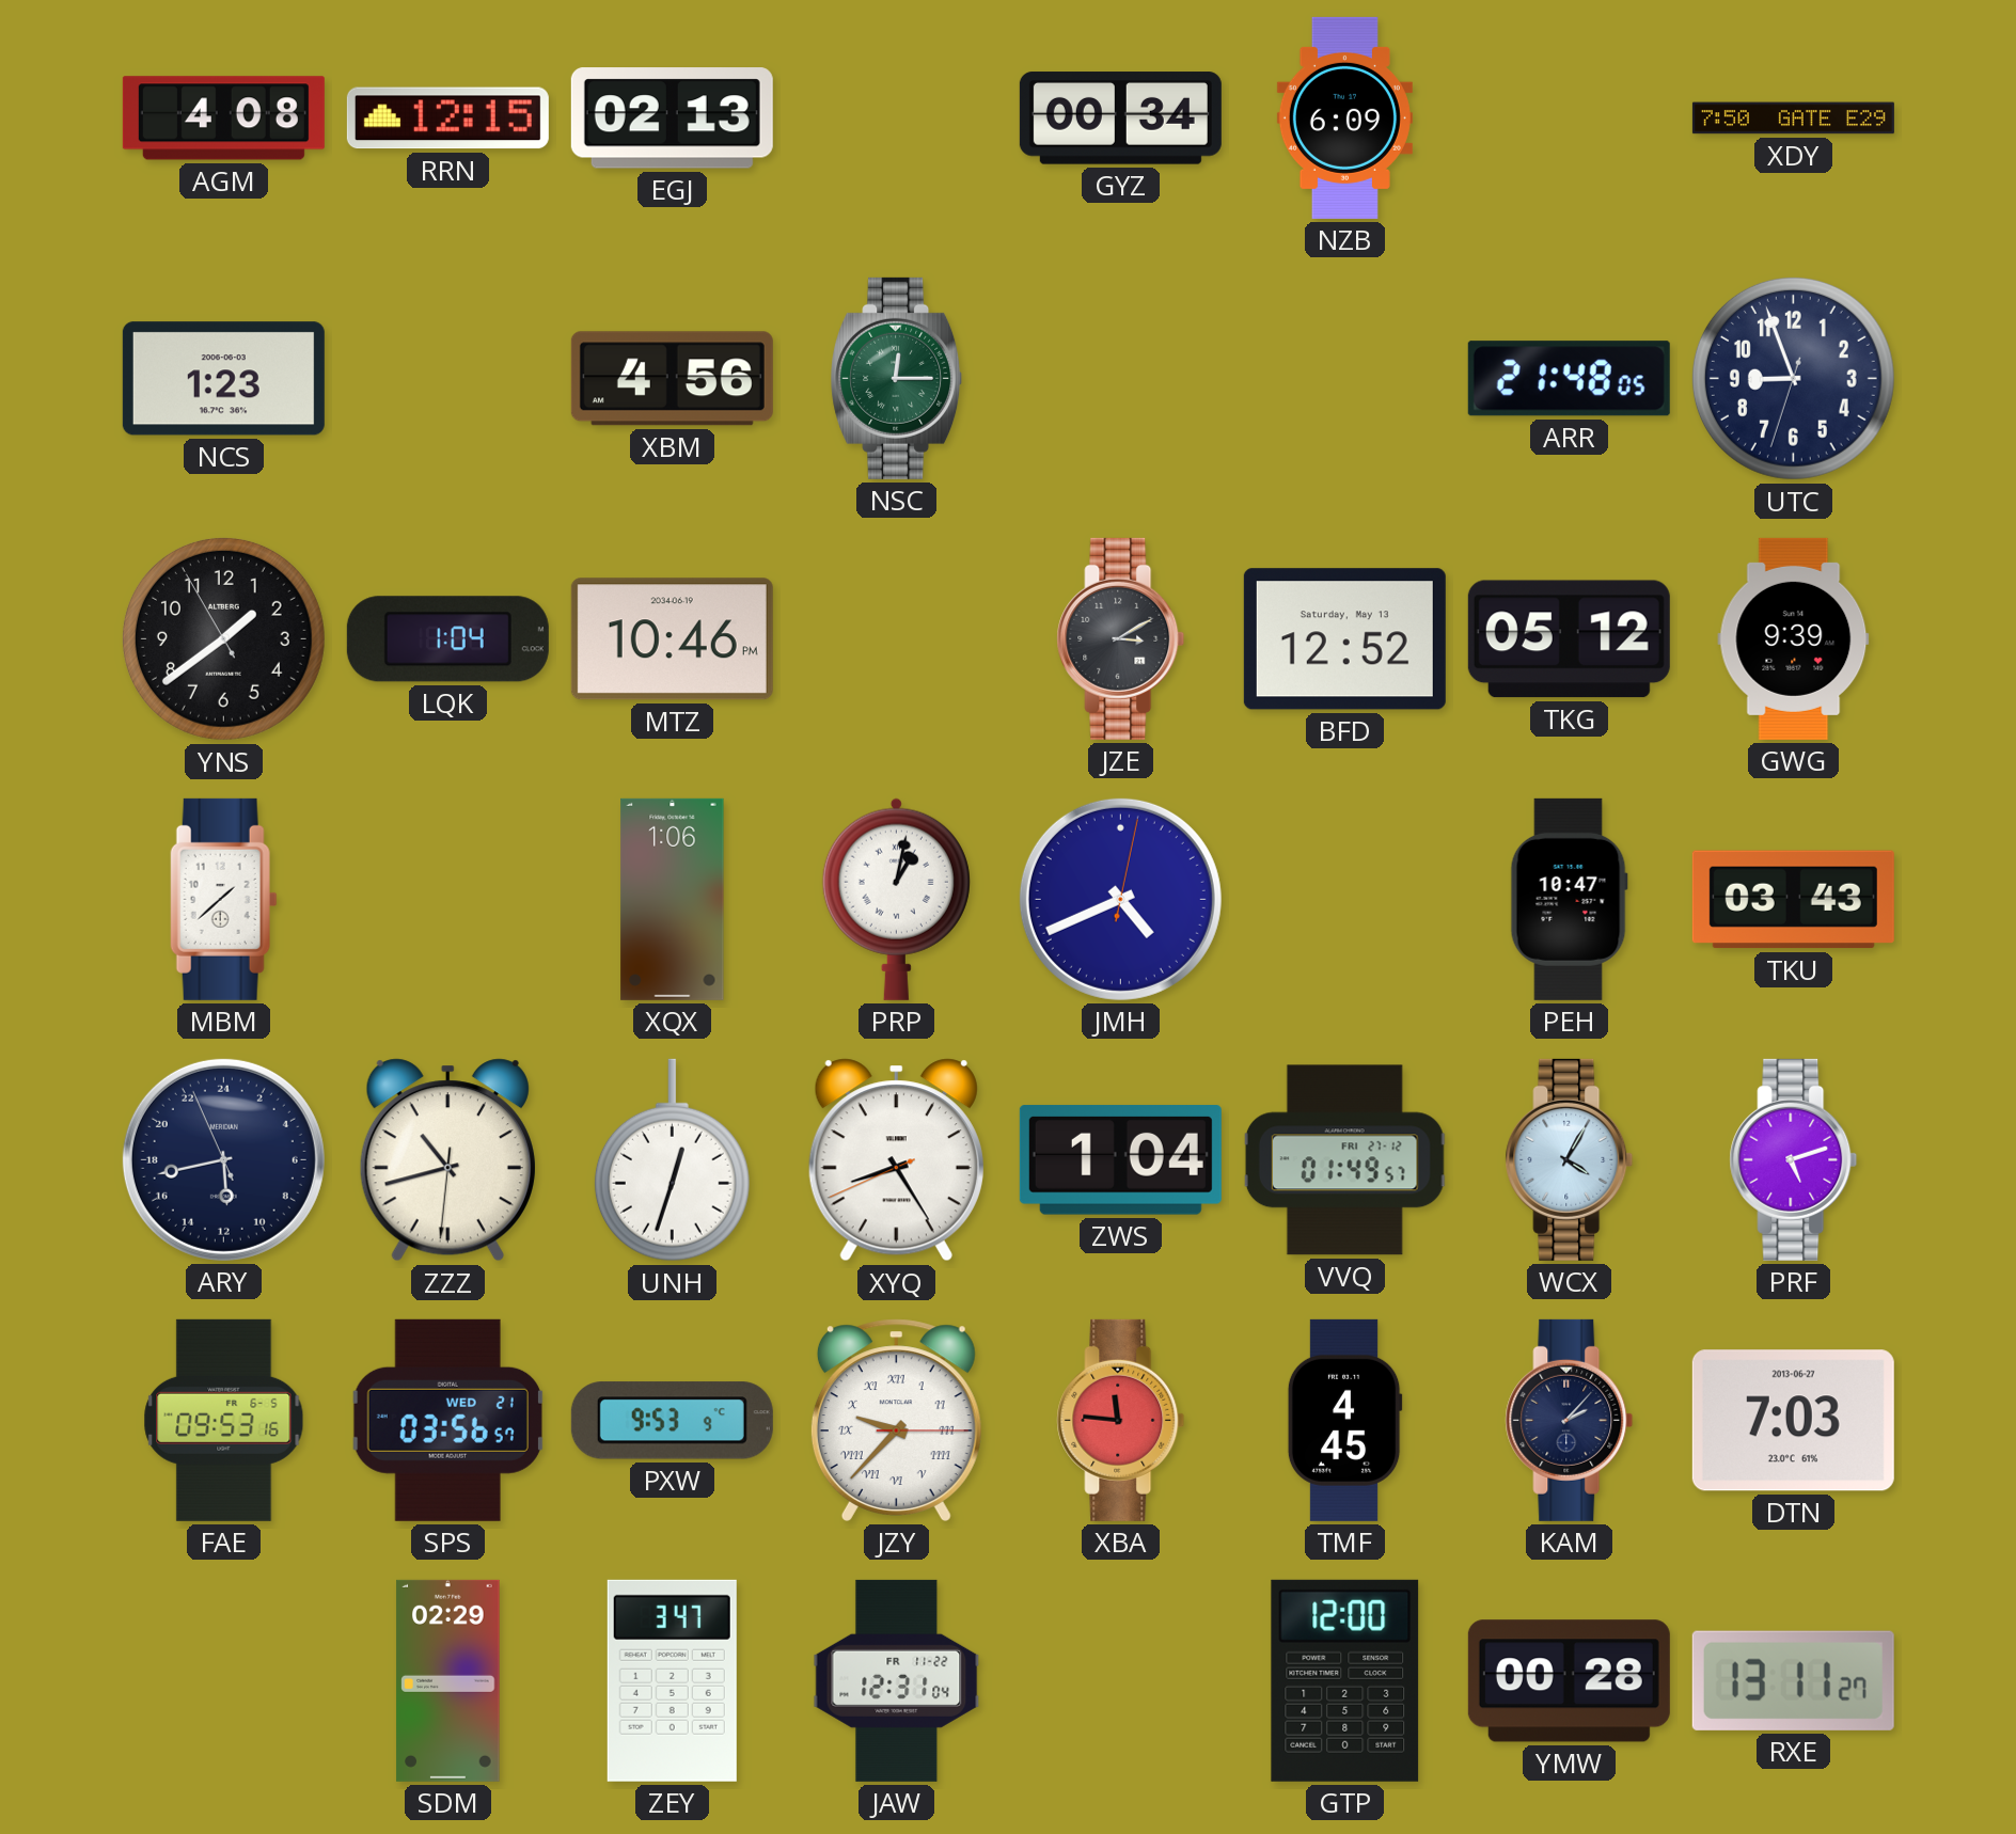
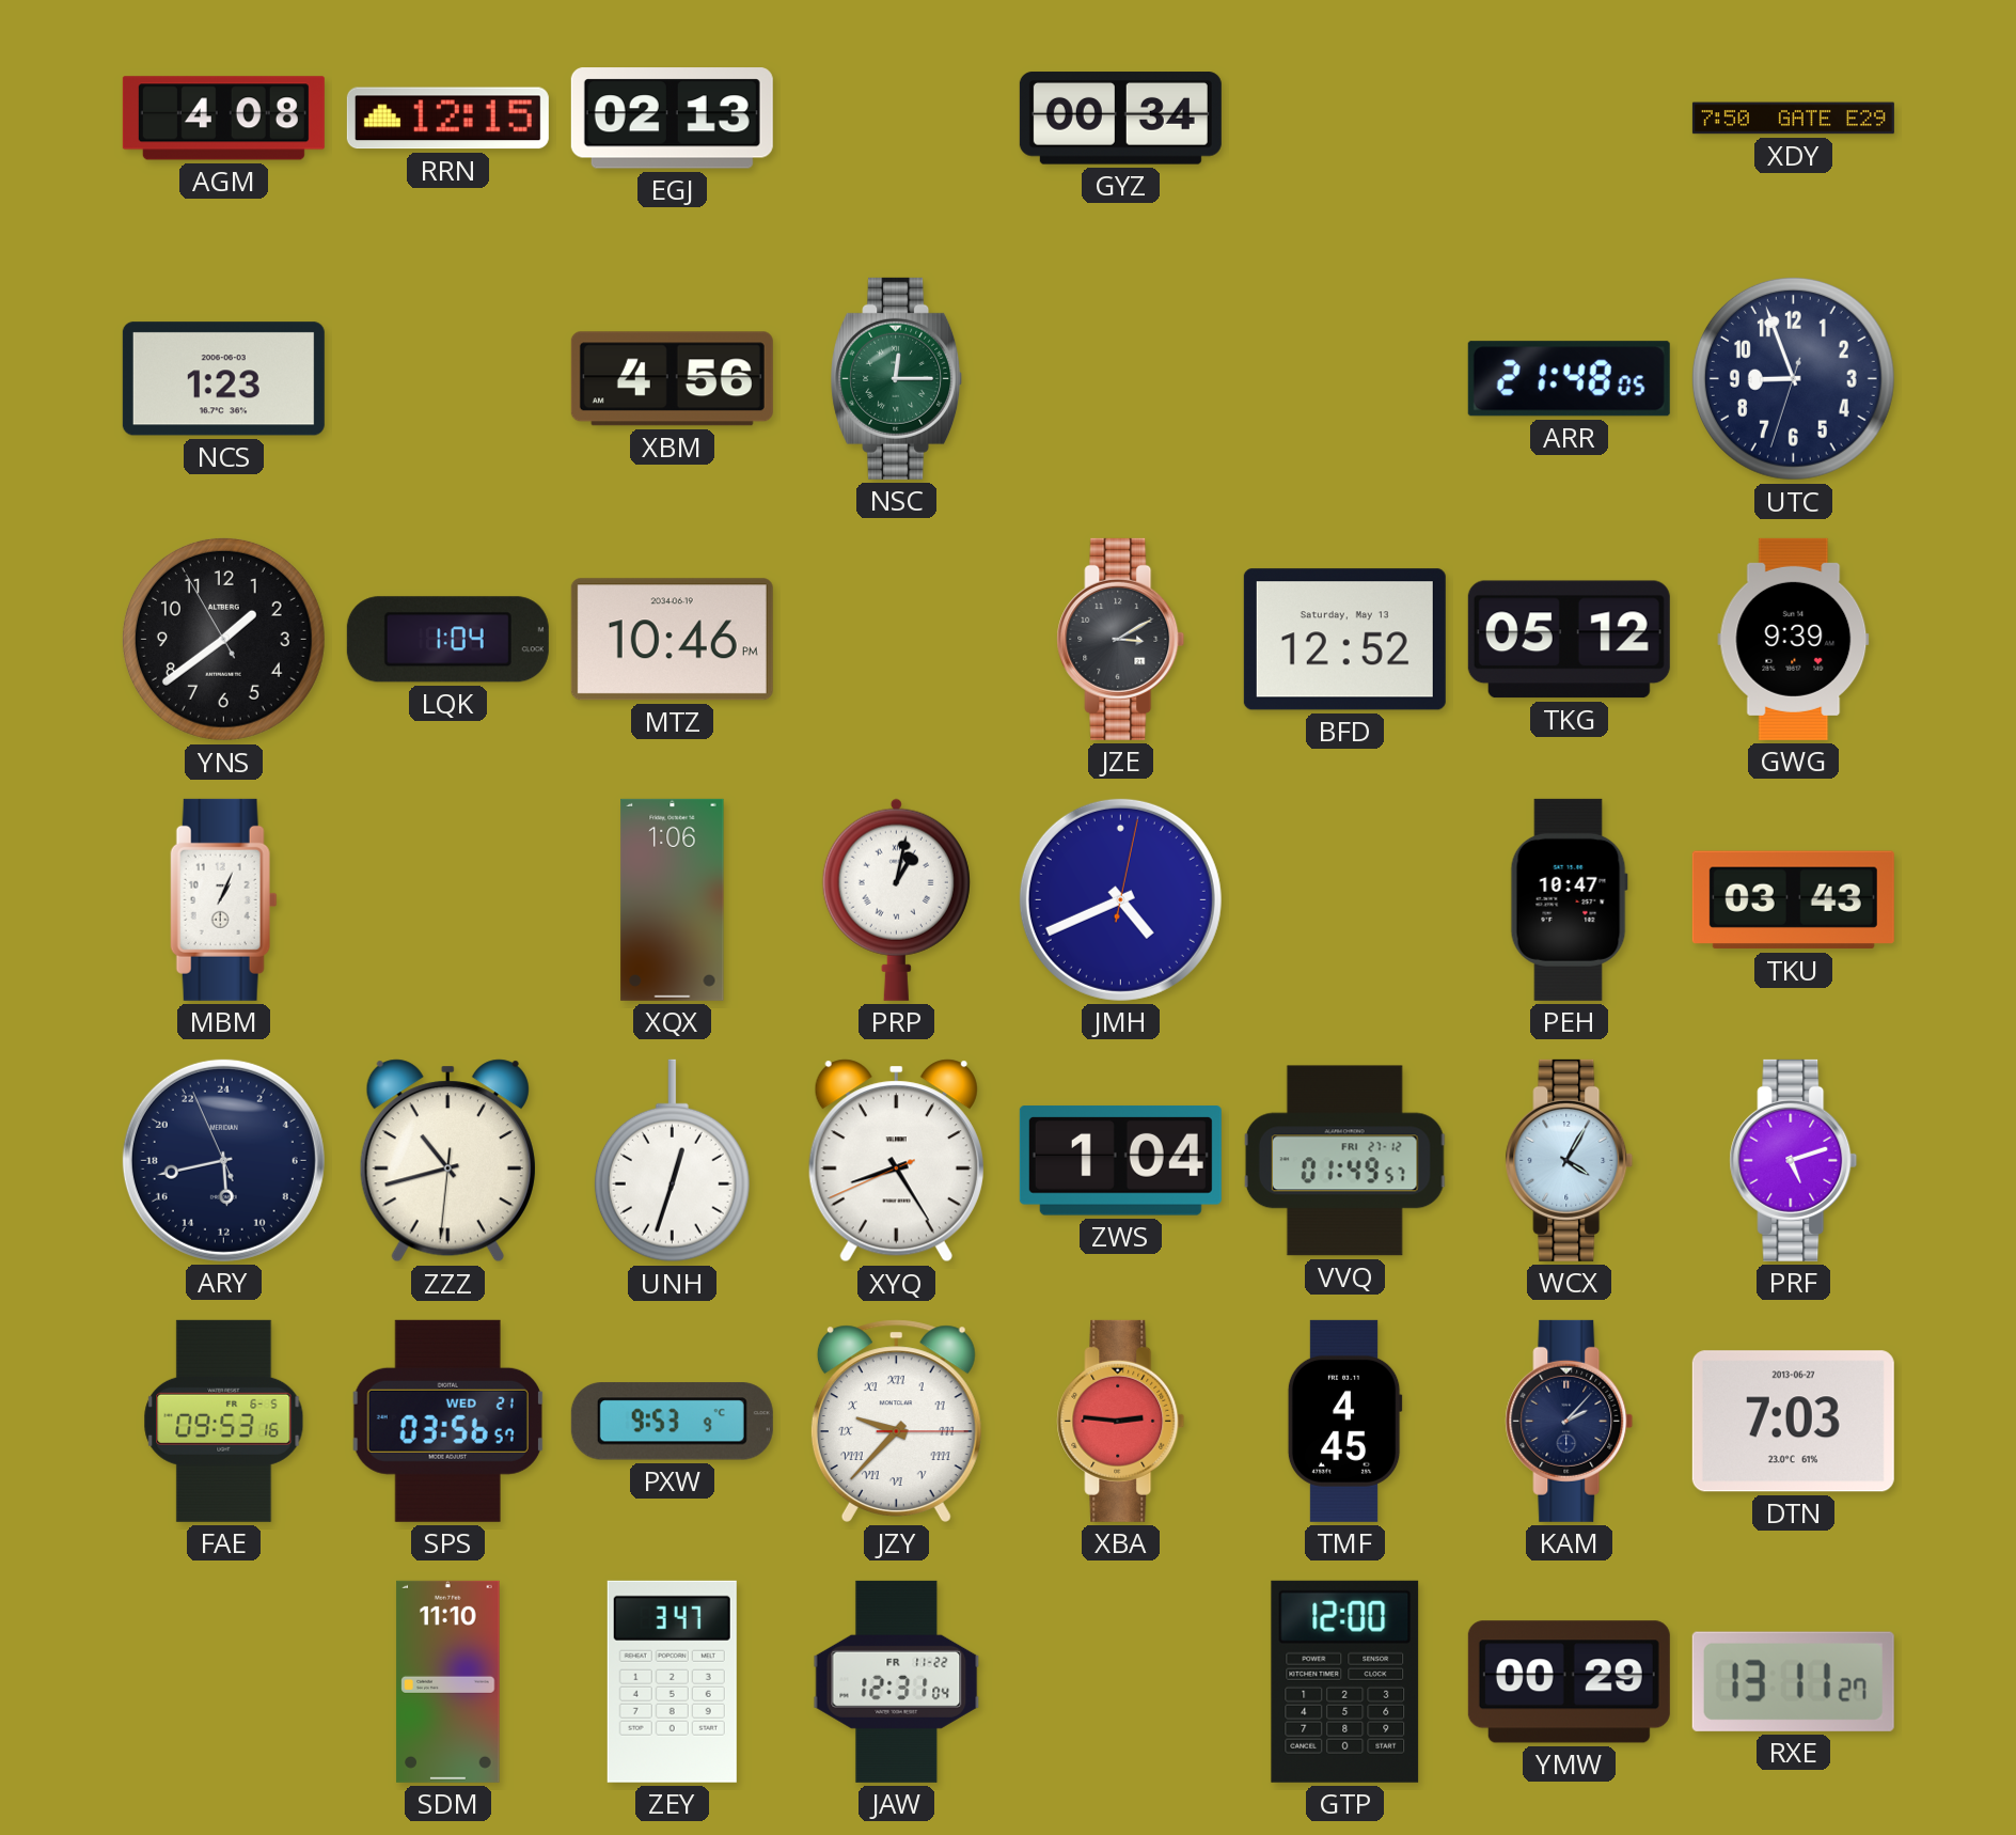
NZB: 6:09 -> none (1344, 117)
MBM: 1:38 -> 1:04 (223, 899)
XBA: 11:46 -> 2:46 (1121, 1421)
SDM: 02:29 -> 11:10 (448, 1681)
YMW: 00:28 -> 00:29 (1569, 1682)
